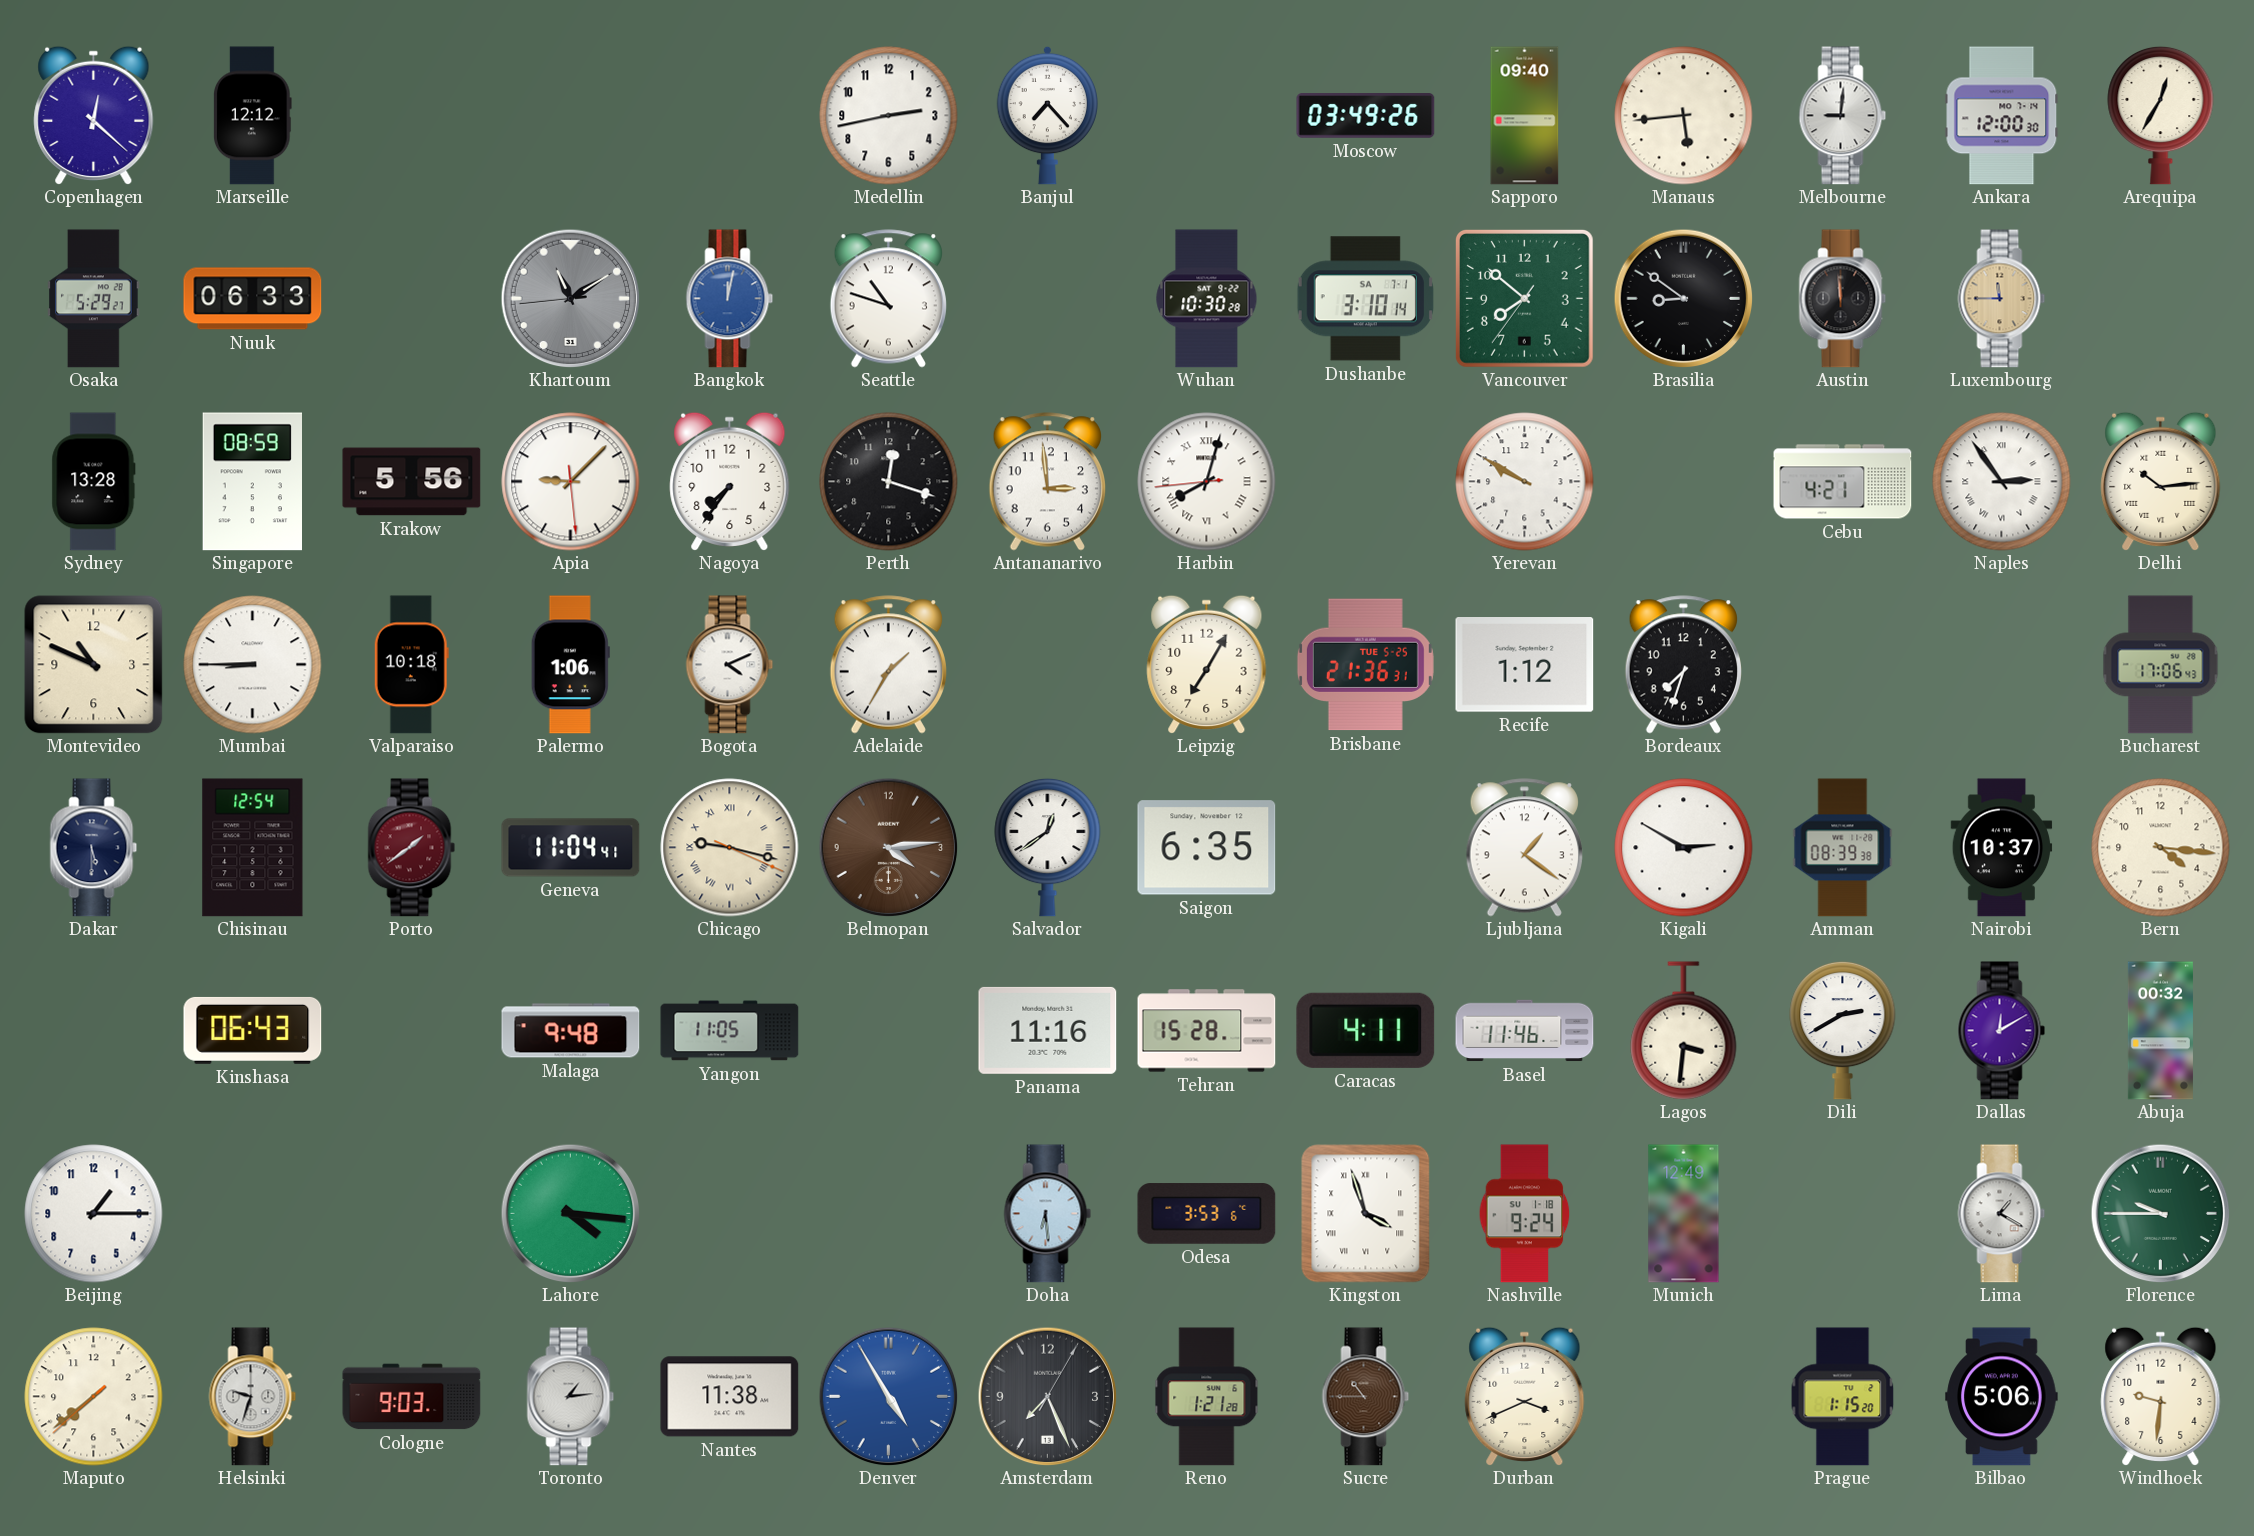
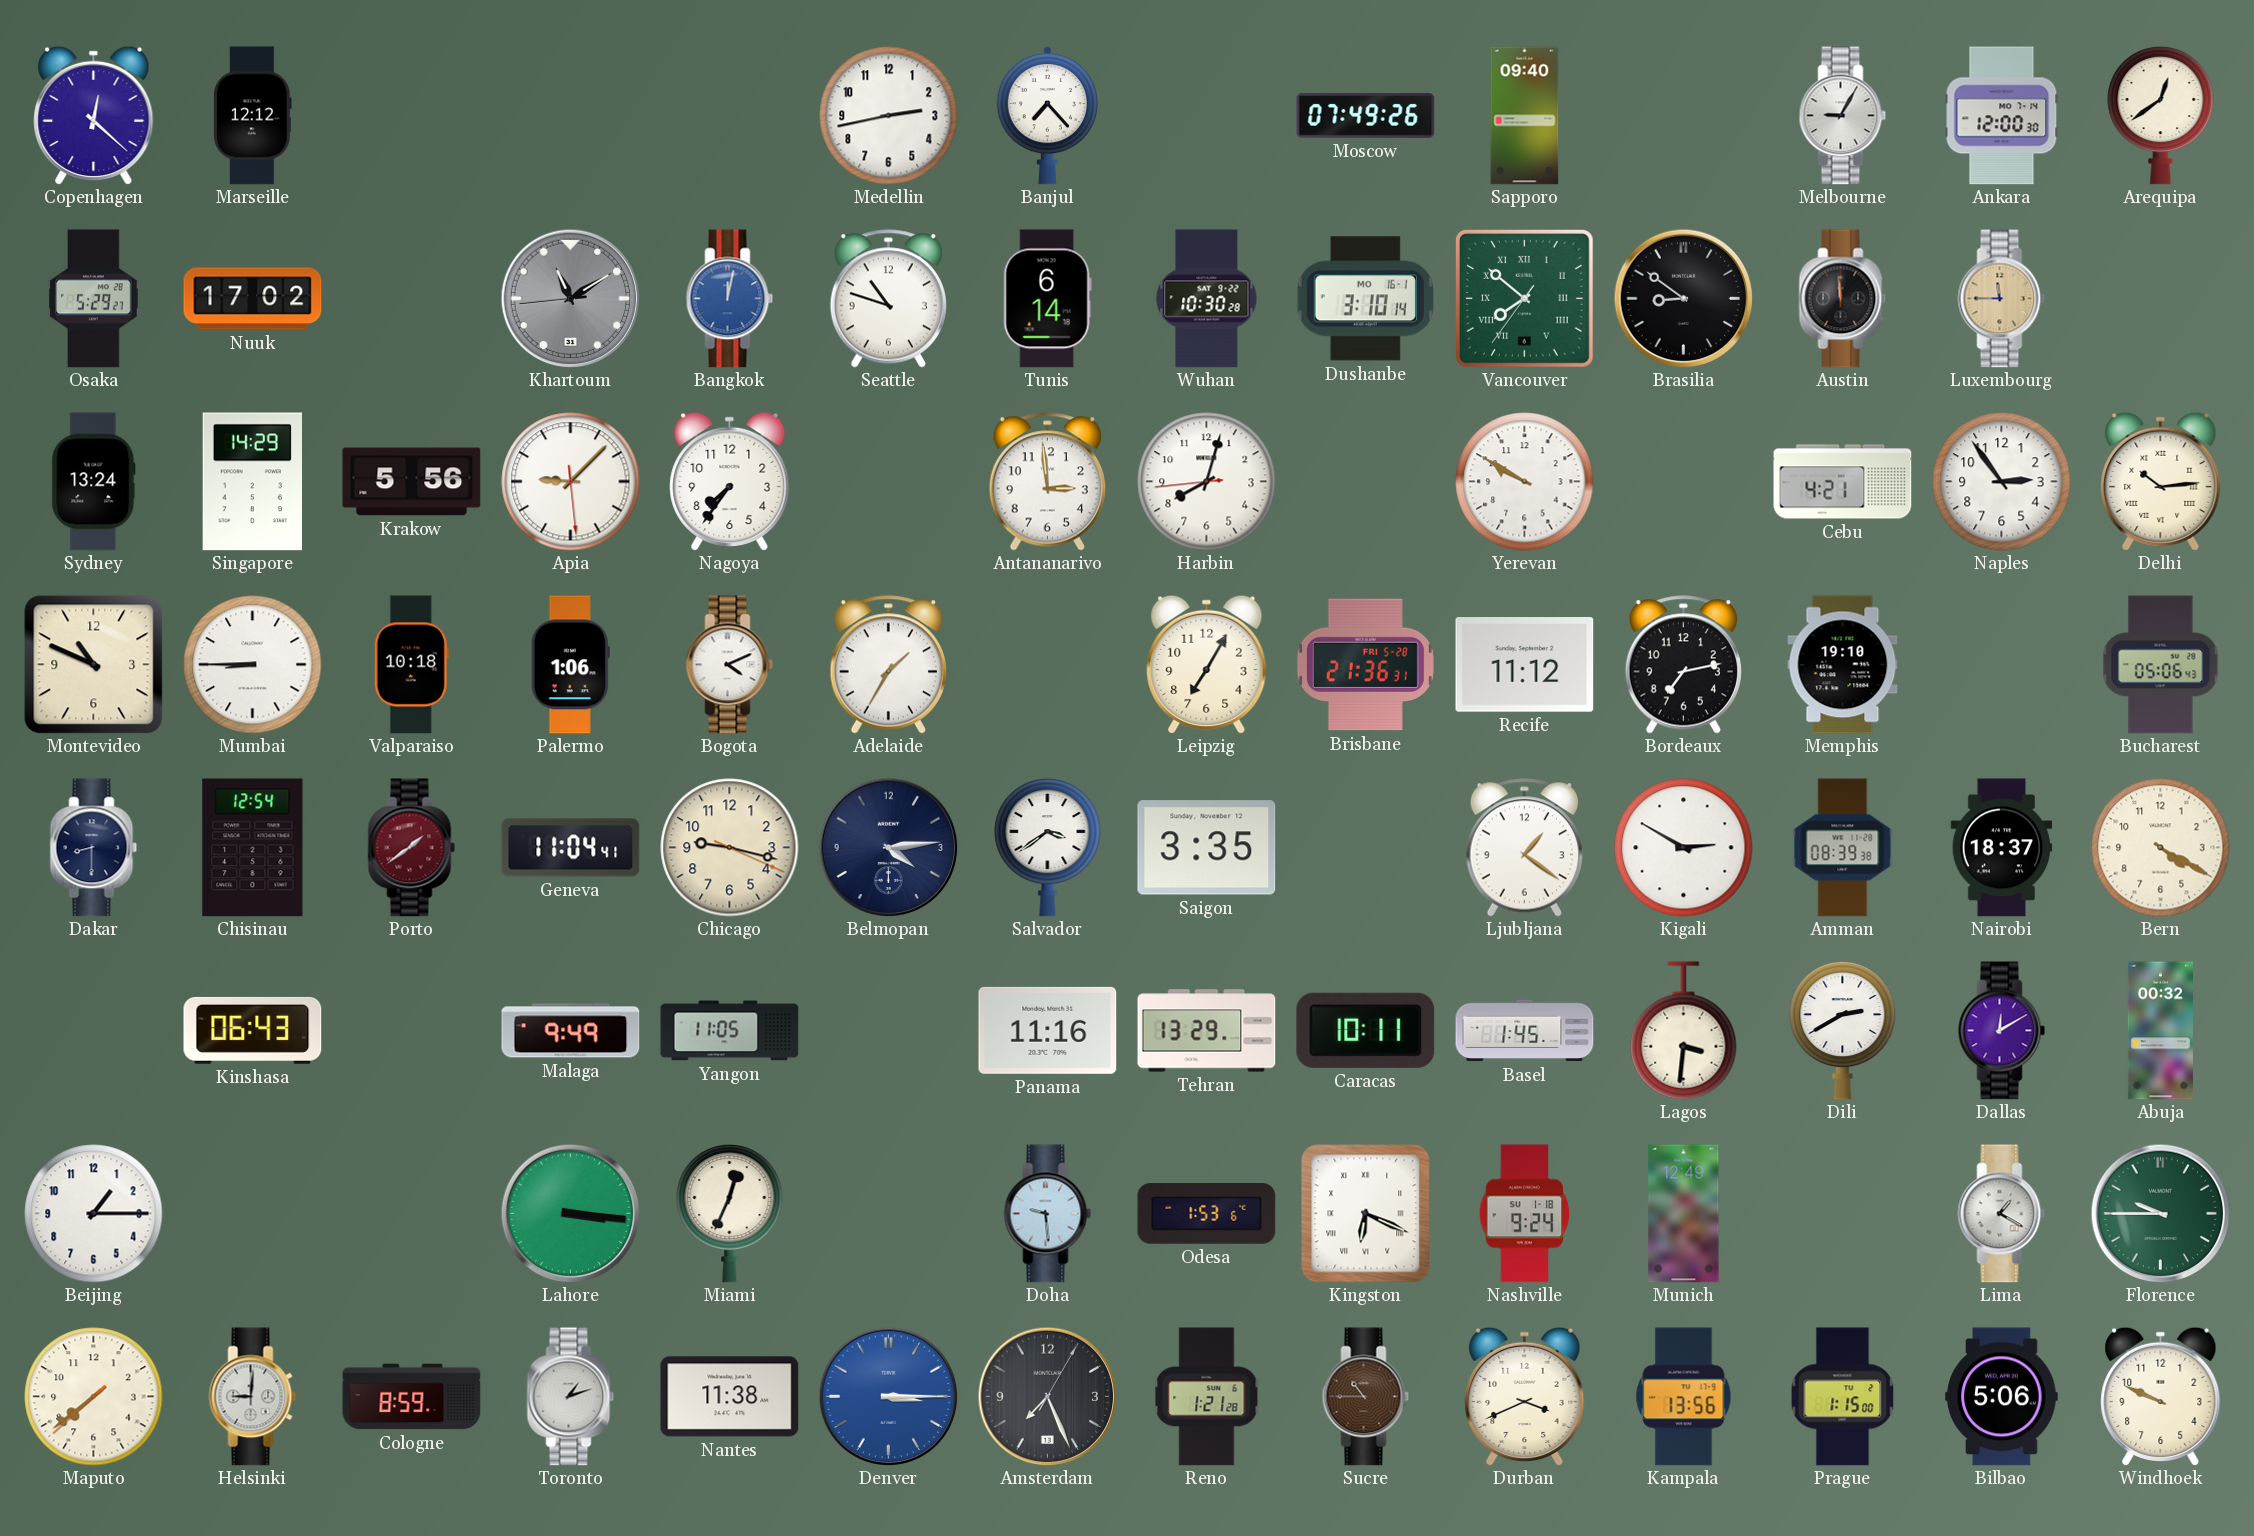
Moscow: 03:49 -> 07:49 (1366, 116)
Manaus: 5:44 -> none (1684, 116)
Melbourne: 9:01 -> 9:05 (1843, 116)
Arequipa: 12:35 -> 12:39 (2161, 115)
Nuuk: 06:33 -> 17:02 (253, 299)
Tunis: none -> 6:14 (1047, 299)
Dushanbe date: SA 7-1 -> MO 16-1 (1365, 299)
Vancouver numerals: Arabic -> Roman (1524, 298)
Sydney: 13:28 -> 13:24 (94, 482)
Singapore: 08:59 -> 14:29 (252, 482)
Perth: 12:18 -> none (889, 482)
Harbin numerals: Roman -> Arabic (1207, 482)
Naples numerals: Roman -> Arabic (2002, 482)
Brisbane date: TUE 5-25 -> FRI 5-28 (1365, 665)
Recife: 1:12 -> 11:12 (1525, 665)
Bordeaux: 7:33 -> 7:13 (1683, 665)
Memphis: none -> 19:10 (1843, 665)
Bucharest: 17:06 -> 05:06 (2161, 665)
Dakar: 5:30 -> 8:30 (94, 848)
Chicago numerals: Roman -> Arabic (730, 848)
Belmopan dial: brown -> navy (888, 847)
Salvador: 12:39 -> 3:39 (1048, 847)
Saigon: 6:35 -> 3:35 (1207, 848)
Nairobi: 10:37 -> 18:37 (2002, 848)
Bern: 4:16 -> 4:20 (2161, 848)
Malaga: 9:48 -> 9:49 (571, 1031)
Tehran: 15:28 -> 13:29 (1207, 1031)
Caracas: 4:11 -> 10:11 (1366, 1030)
Basel: 11:46 -> 1:45 (1525, 1031)
Lahore: 4:16 -> 3:16 (570, 1213)
Miami: none -> 12:34 (730, 1213)
Doha: 6:29 -> 9:29 (1048, 1214)
Odesa: 3:53 -> 1:53 (1207, 1214)
Kingston: 3:57 -> 6:19 (1366, 1214)
Helsinki: 9:33 -> 9:01 (253, 1397)
Cologne: 9:03 -> 8:59 (412, 1397)
Toronto: 1:14 -> 1:12 (571, 1397)
Denver: 4:55 -> 3:15 (888, 1396)
Kampala: none -> 13:56 (1684, 1397)
Prague: 1:15:20 -> 1:15:00 (1843, 1397)
Windhoek: 9:31 -> 9:49 (2161, 1396)
